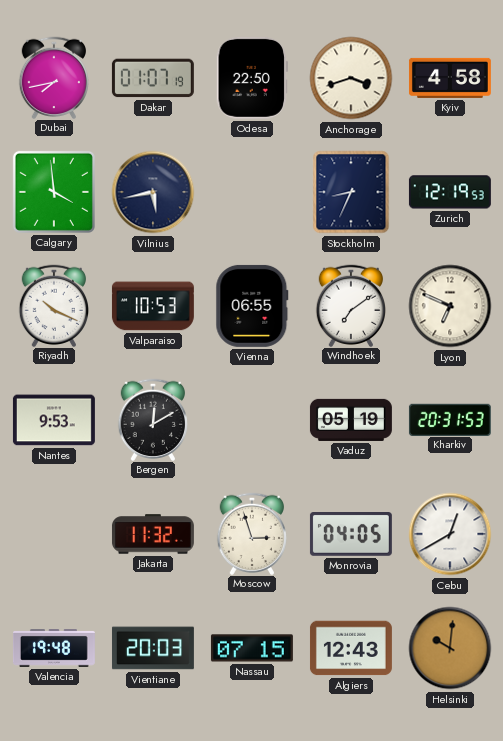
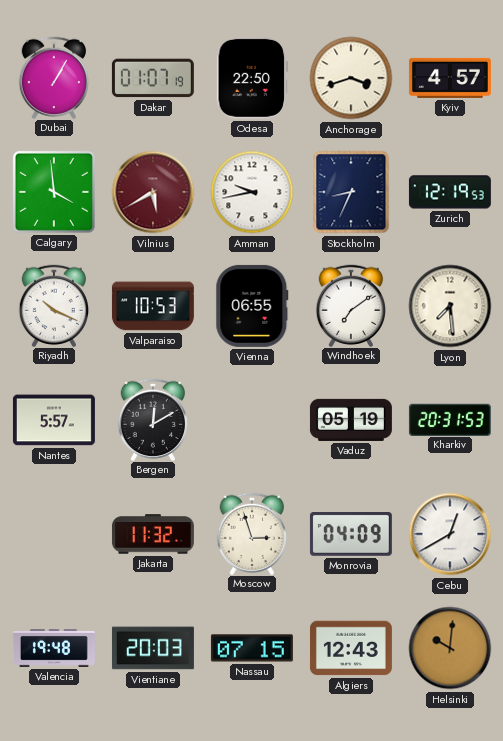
Dubai: 7:43 -> 1:05 (53, 77)
Kyiv: 4:58 -> 4:57 (450, 78)
Vilnius: 5:43 -> 5:40 (153, 192)
Vilnius dial: navy -> burgundy (153, 192)
Amman: none -> 9:43 (252, 192)
Lyon: 6:49 -> 7:29 (450, 306)
Nantes: 9:53 -> 5:57 (54, 420)
Monrovia: 04:05 -> 04:09 (351, 535)
